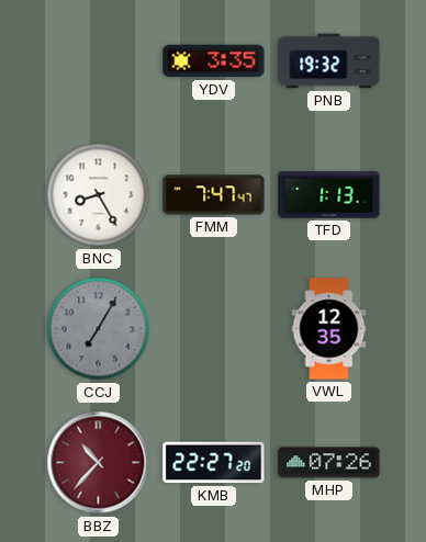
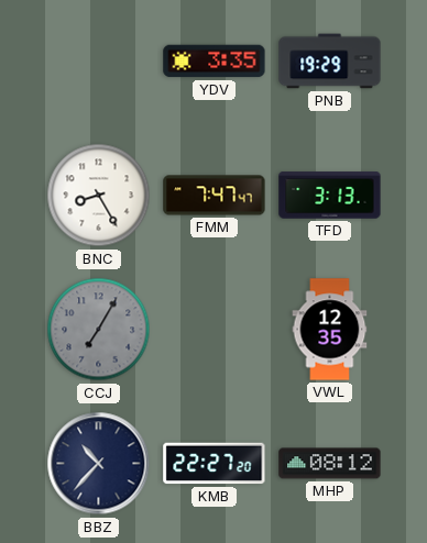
PNB: 19:32 -> 19:29 (330, 62)
TFD: 1:13 -> 3:13 (330, 196)
BBZ dial: burgundy -> navy (99, 464)
MHP: 07:26 -> 08:12 (330, 464)
